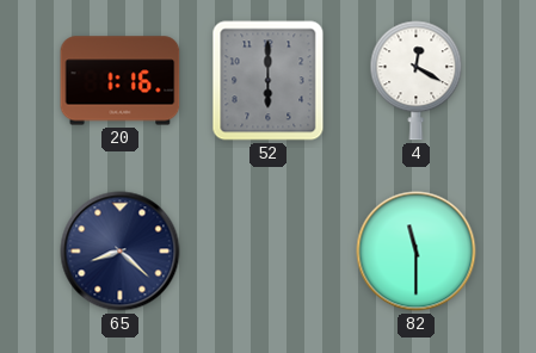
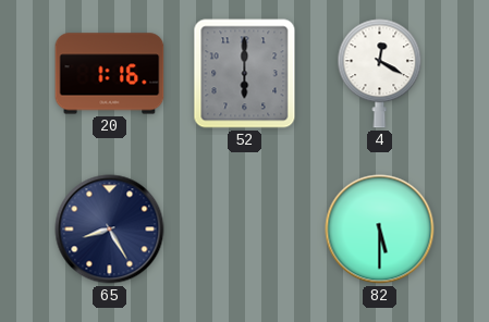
65: 8:22 -> 8:25 (110, 230)
82: 11:30 -> 5:30 (380, 230)
